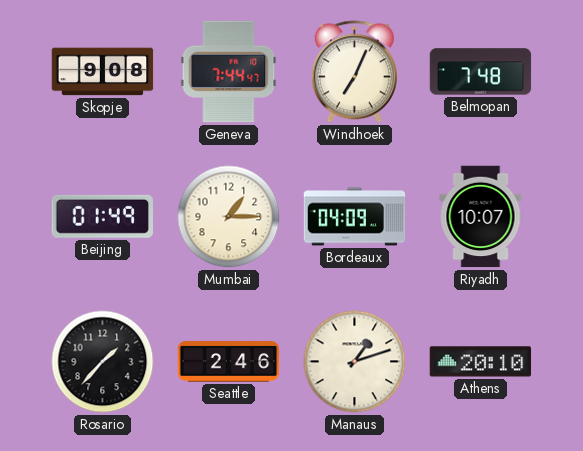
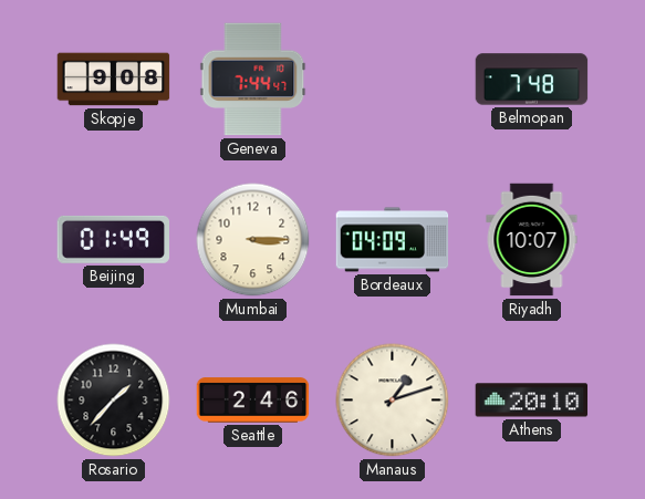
Windhoek: 7:04 -> none (354, 72)
Mumbai: 1:15 -> 3:15 (253, 240)
